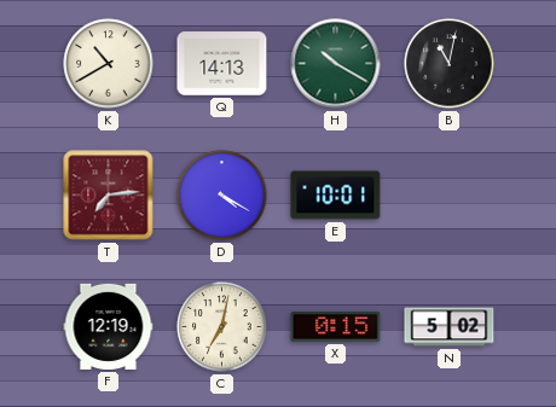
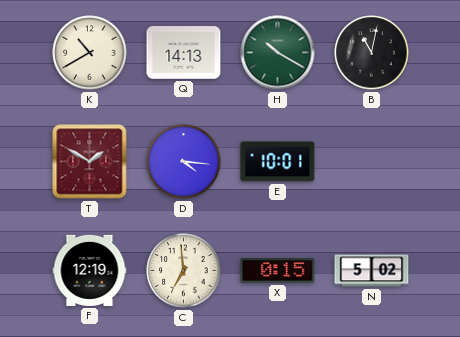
T: 7:14 -> 1:50 (90, 162)
D: 4:20 -> 4:16 (184, 162)
C: 7:02 -> 6:59 (184, 271)
